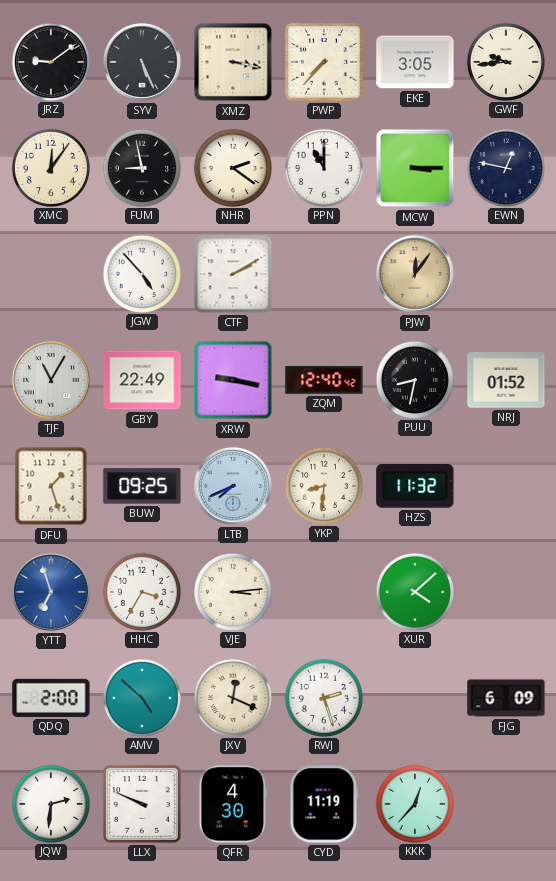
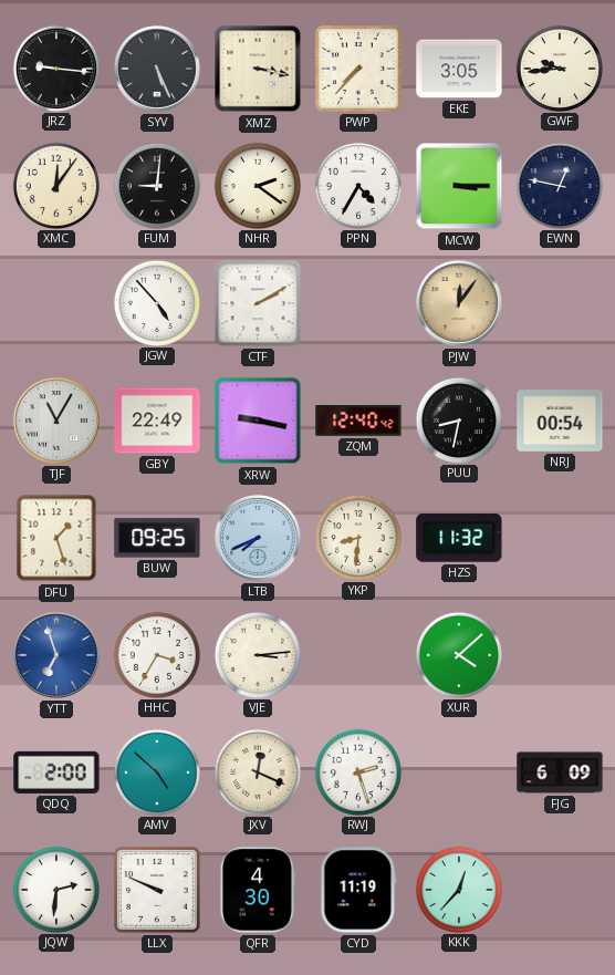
JRZ: 9:09 -> 9:16 (55, 68)
FUM: 8:58 -> 9:01 (156, 185)
PPN: 11:00 -> 4:35 (357, 185)
NRJ: 01:52 -> 00:54 (560, 421)
